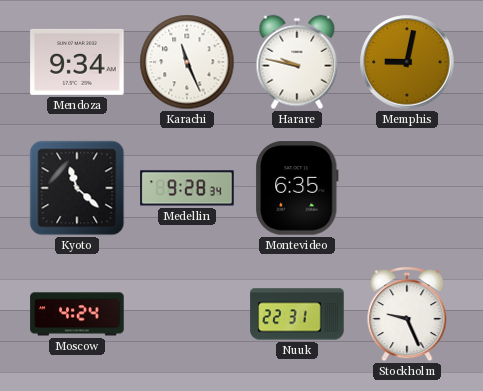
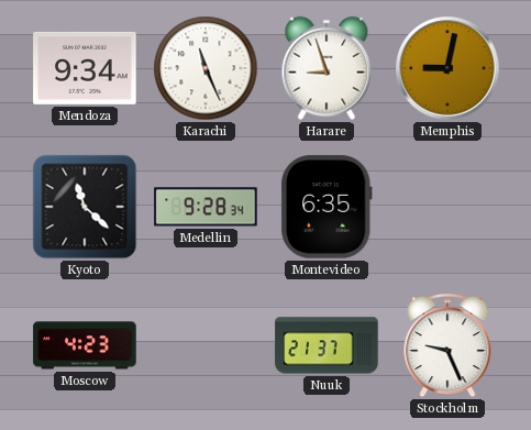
Harare: 9:47 -> 8:57 (327, 68)
Moscow: 4:24 -> 4:23 (85, 345)
Nuuk: 22:31 -> 21:37 (327, 345)
